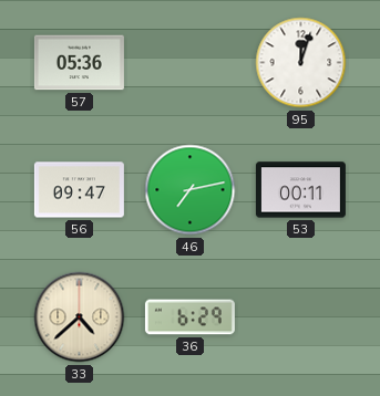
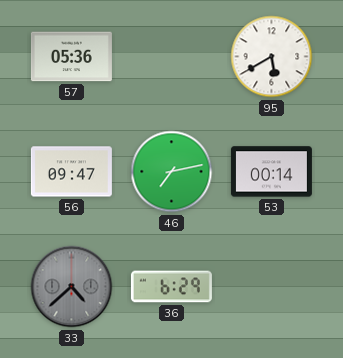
95: 12:03 -> 5:40 (272, 57)
53: 00:11 -> 00:14 (271, 172)
33 dial: cream -> grey (72, 287)
